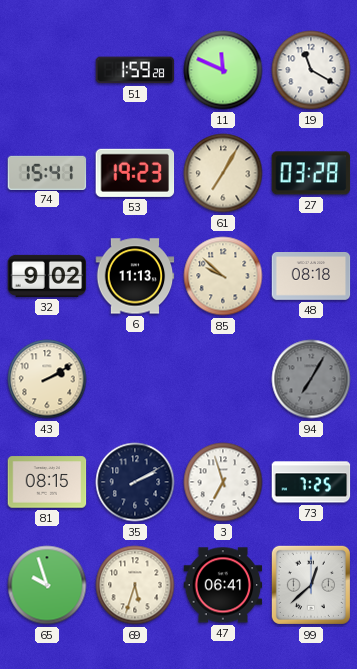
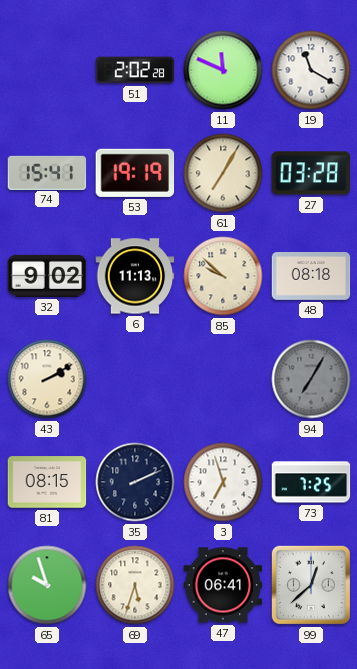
51: 1:59 -> 2:02 (135, 70)
53: 19:23 -> 19:19 (135, 173)
35: 2:10 -> 2:11 (135, 482)
